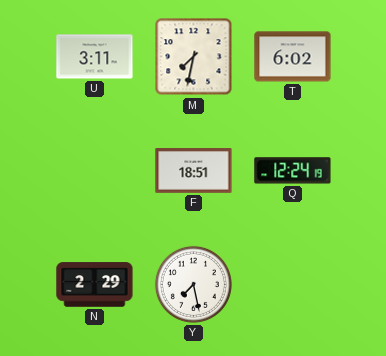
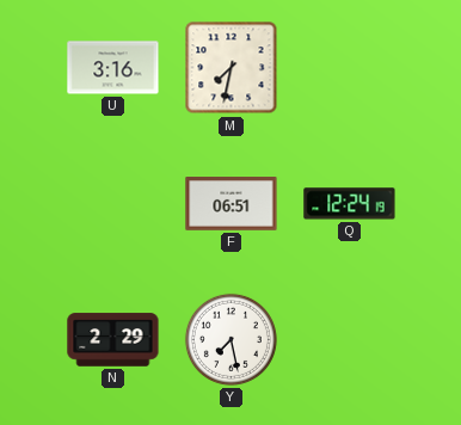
U: 3:11 -> 3:16 (113, 68)
T: 6:02 -> none (293, 57)
F: 18:51 -> 06:51 (232, 204)
